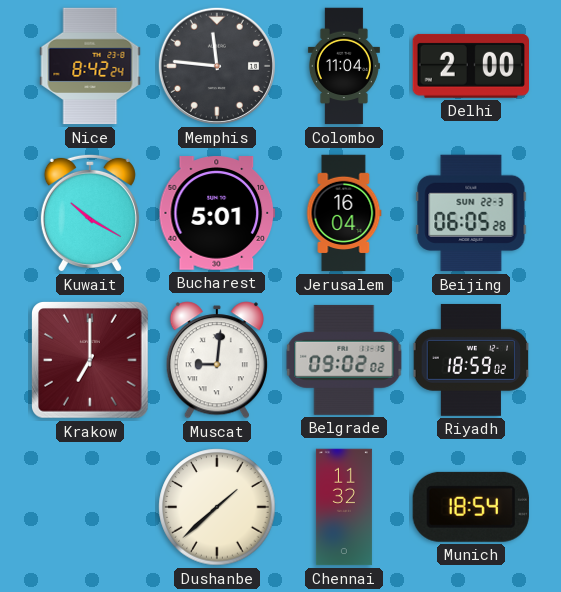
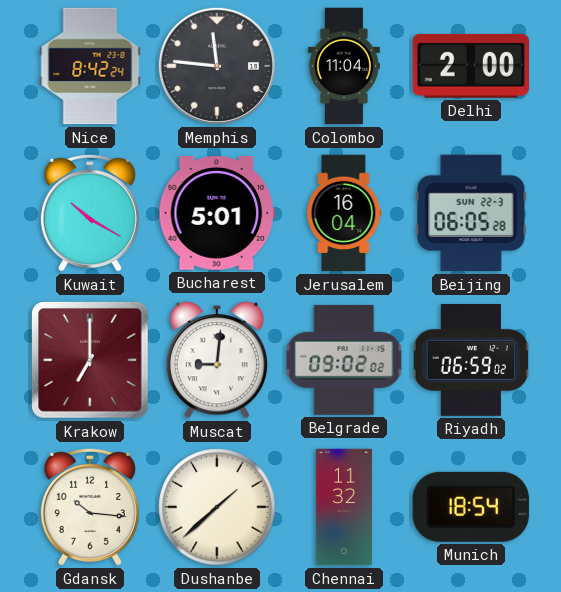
Riyadh: 18:59 -> 06:59 (471, 360)
Gdansk: none -> 10:16 (90, 507)
